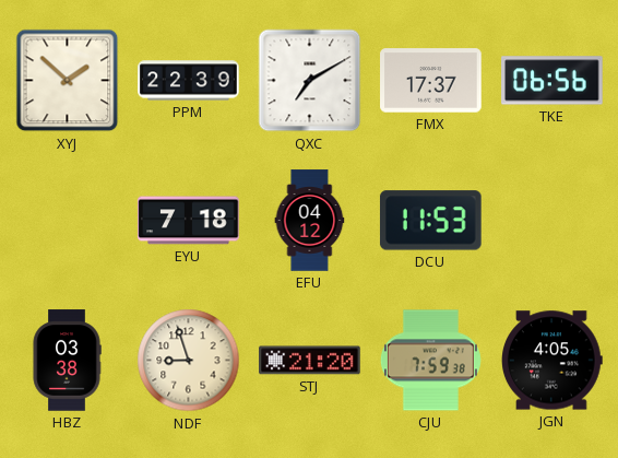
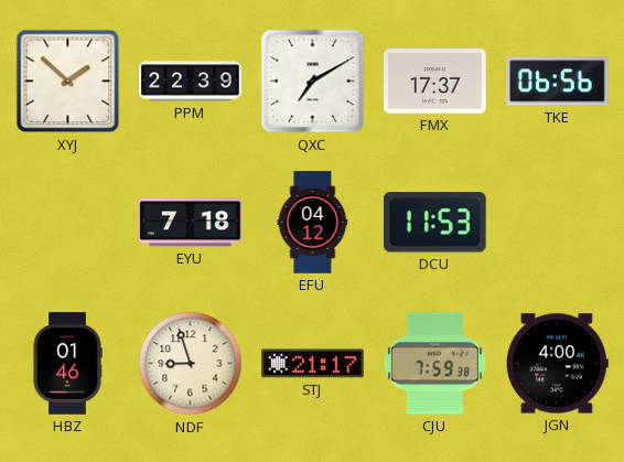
HBZ: 03:38 -> 01:46 (67, 364)
STJ: 21:20 -> 21:17 (313, 364)
JGN: 4:05 -> 4:00 (558, 364)
